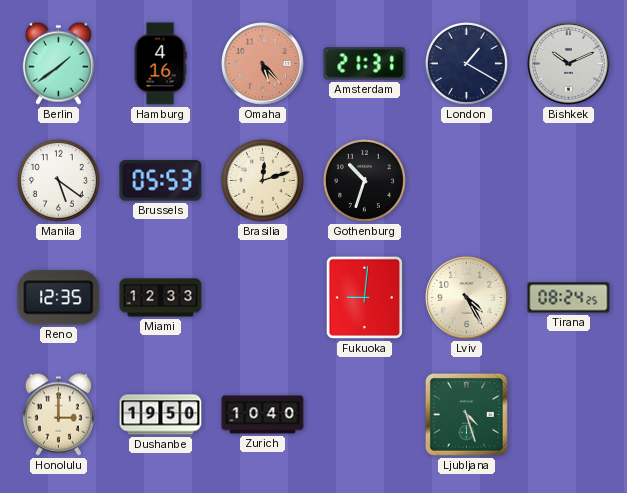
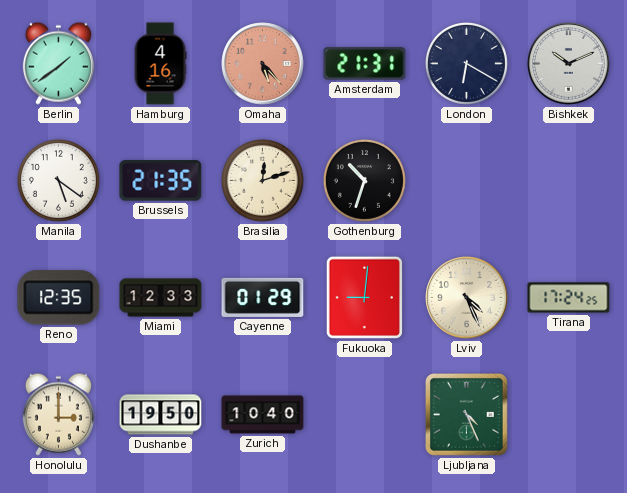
London: 1:20 -> 6:20 (466, 63)
Brussels: 05:53 -> 21:35 (161, 181)
Cayenne: none -> 01:29 (263, 297)
Lviv: 4:25 -> 4:26 (467, 298)
Tirana: 08:24 -> 17:24 (569, 298)
Ljubljana: 4:27 -> 4:26 (466, 414)
